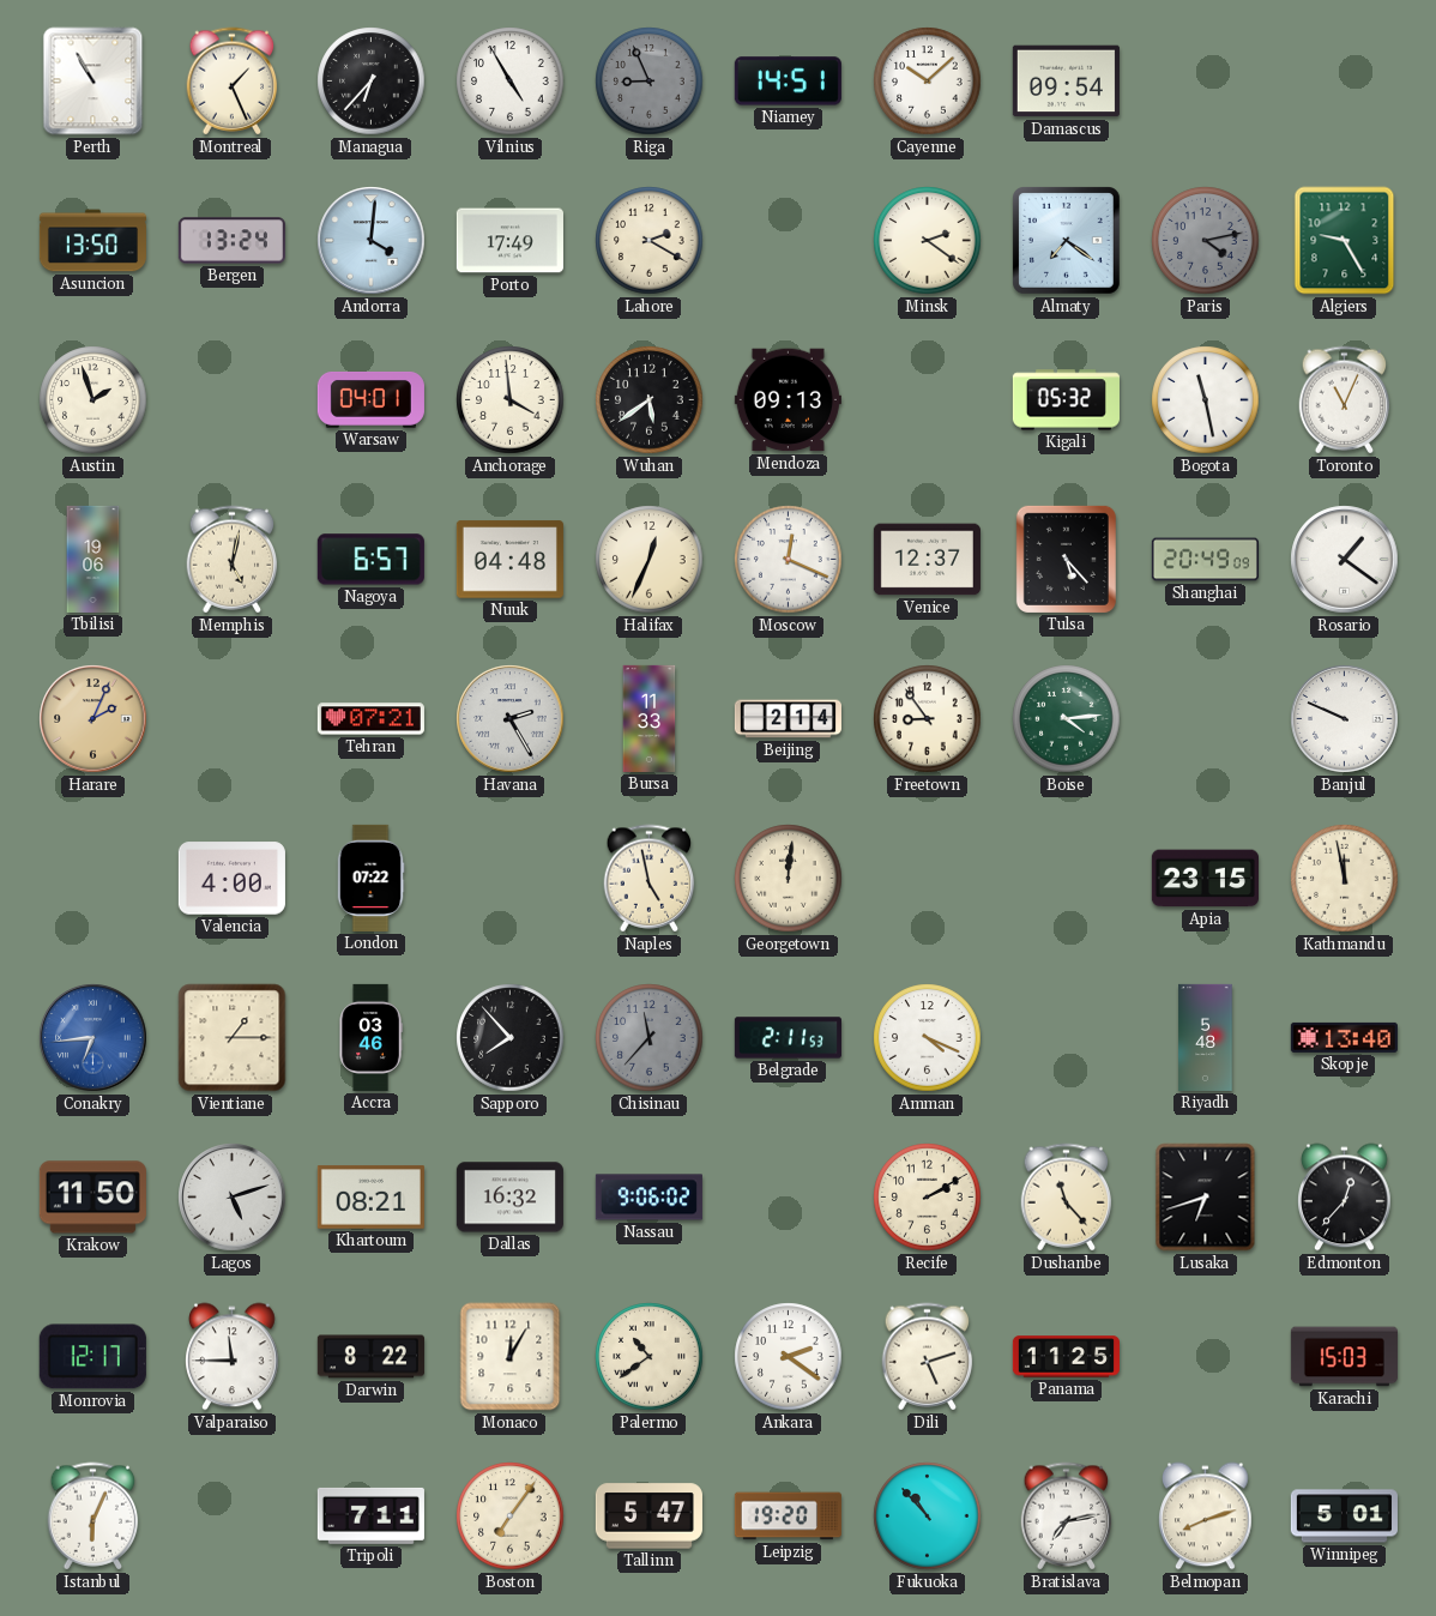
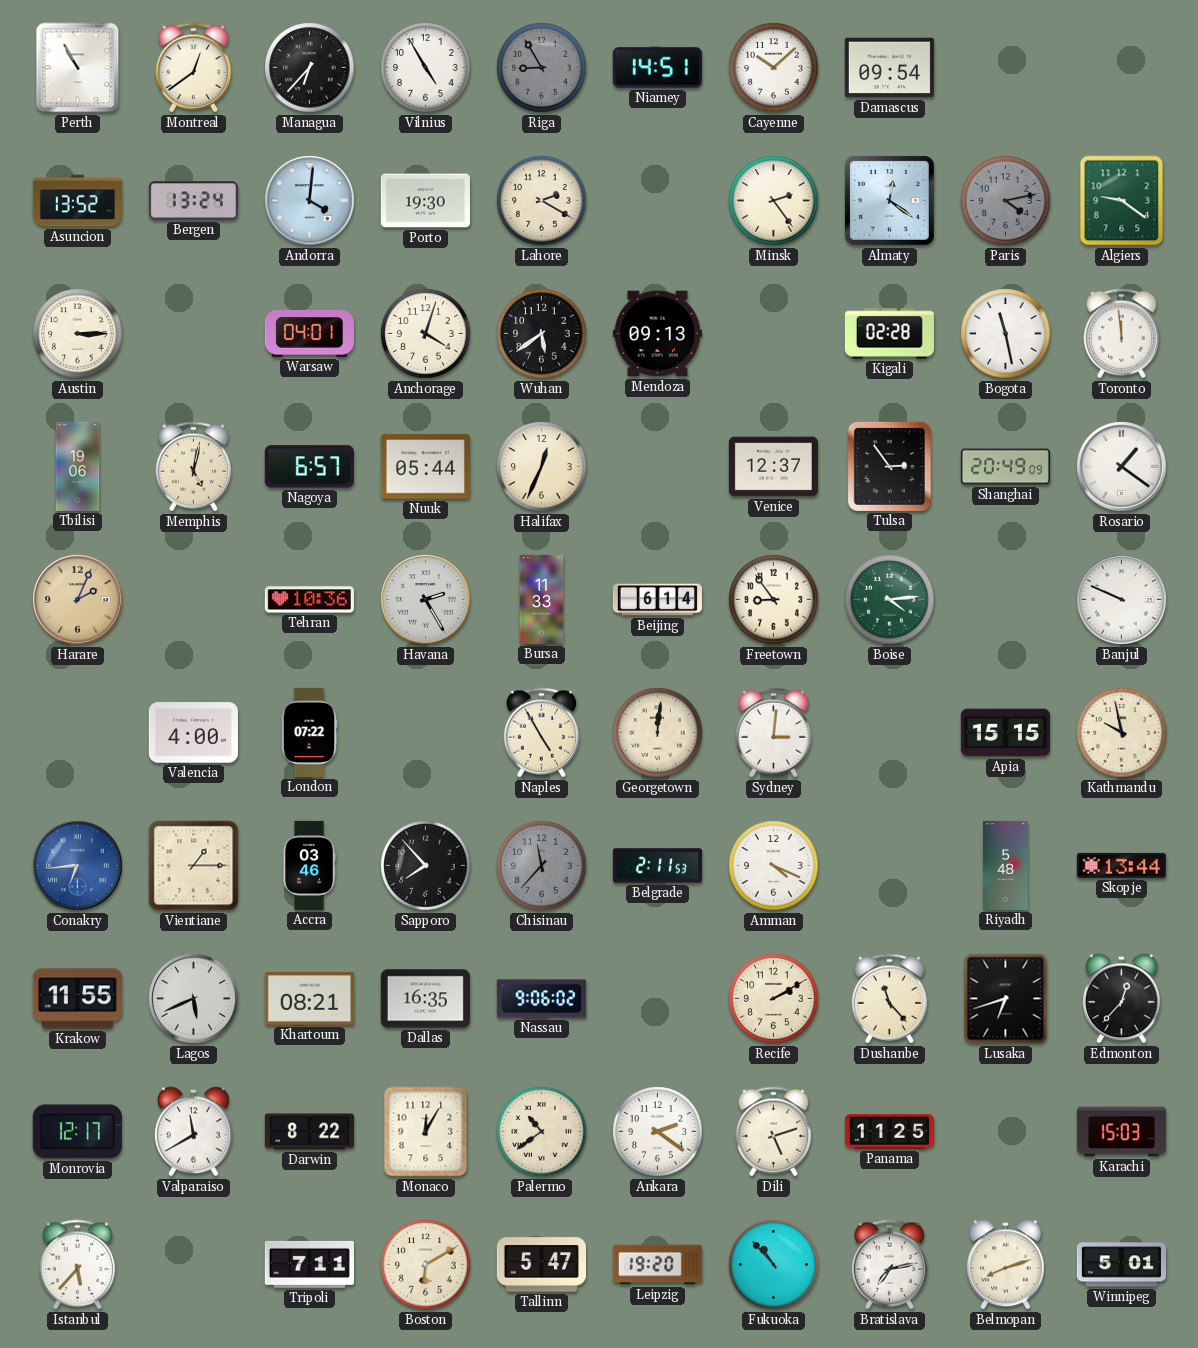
Montreal: 1:26 -> 12:39 (194, 68)
Riga: 8:56 -> 8:55 (542, 68)
Asuncion: 13:50 -> 13:52 (77, 201)
Porto: 17:49 -> 19:30 (425, 201)
Minsk: 2:21 -> 2:24 (774, 201)
Almaty: 7:21 -> 12:21 (890, 201)
Algiers: 9:25 -> 9:21 (1122, 201)
Austin: 1:57 -> 3:15 (78, 334)
Anchorage: 3:59 -> 4:03 (426, 334)
Kigali: 05:32 -> 02:28 (889, 334)
Toronto: 11:04 -> 11:59 (1122, 334)
Nuuk: 04:48 -> 05:44 (425, 467)
Moscow: 12:19 -> none (789, 560)
Tulsa: 5:23 -> 2:54 (889, 466)
Tehran: 07:21 -> 10:36 (309, 600)
Beijing: 2:14 -> 6:14 (657, 600)
Naples: 4:58 -> 4:55 (542, 733)
Sydney: none -> 3:01 (774, 733)
Apia: 23:15 -> 15:15 (1005, 733)
Kathmandu: 11:58 -> 9:58 (1122, 733)
Skopje: 13:40 -> 13:44 (1121, 865)
Krakow: 11:50 -> 11:55 (77, 999)
Lagos: 5:12 -> 5:41 (194, 999)
Dallas: 16:32 -> 16:35 (425, 999)
Valparaiso: 11:45 -> 11:40 (194, 1132)
Istanbul: 6:04 -> 5:37 (78, 1265)
Boston: 7:06 -> 6:10 (426, 1265)
